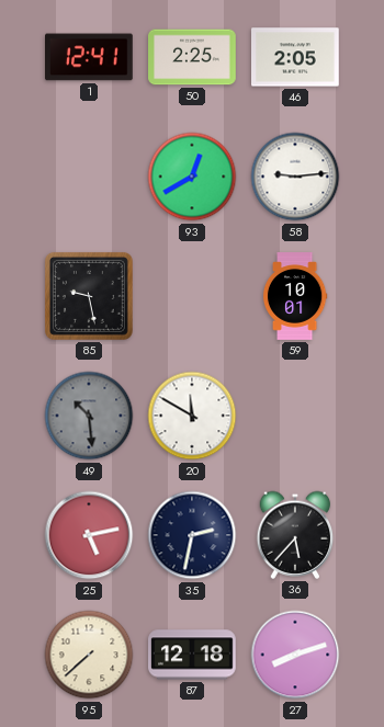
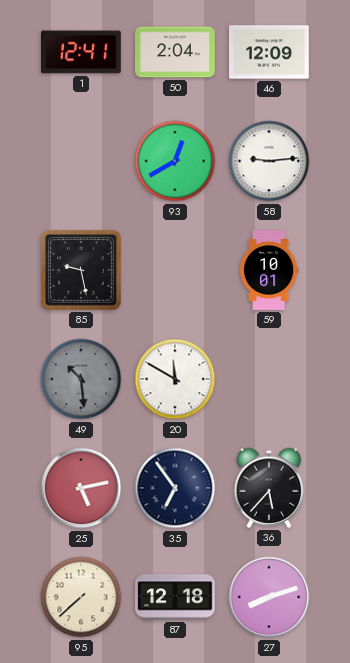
50: 2:25 -> 2:04 (175, 52)
46: 2:05 -> 12:09 (270, 52)
35: 2:32 -> 6:54 (175, 488)
